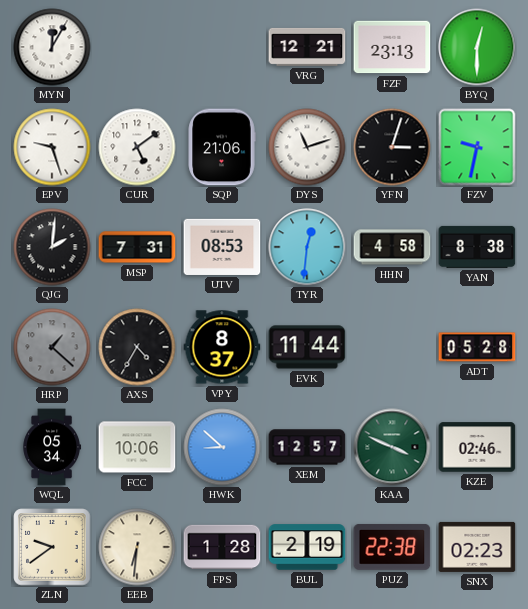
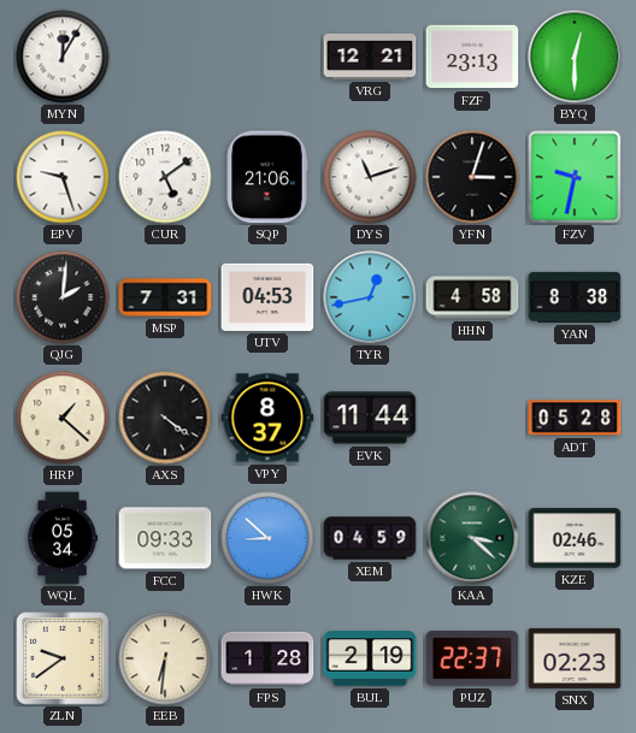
UTV: 08:53 -> 04:53 (267, 297)
TYR: 12:31 -> 12:43 (370, 297)
HRP dial: grey -> cream (63, 418)
AXS: 4:35 -> 4:21 (165, 418)
FCC: 10:06 -> 09:33 (165, 538)
XEM: 12:57 -> 04:59 (370, 538)
KAA: 3:49 -> 3:22 (472, 538)
PUZ: 22:38 -> 22:37 (472, 658)
